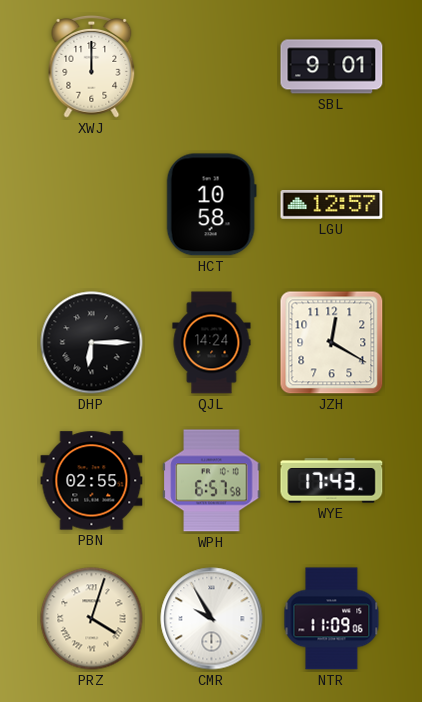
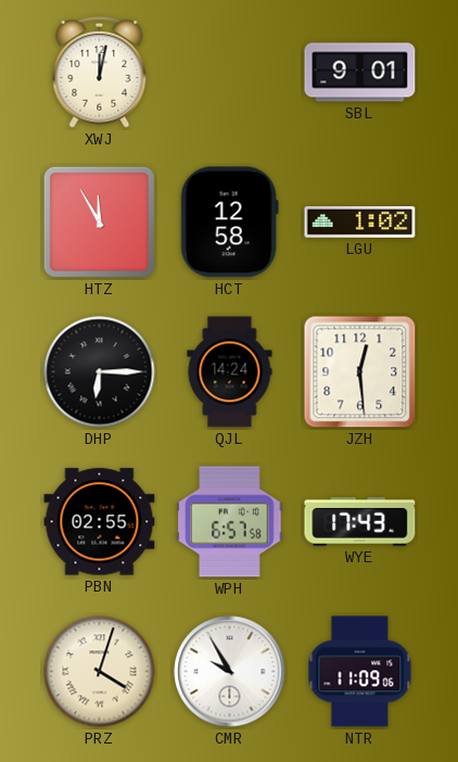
XWJ: 12:00 -> 12:02 (100, 72)
HTZ: none -> 11:55 (99, 221)
HCT: 10:58 -> 12:58 (229, 223)
LGU: 12:57 -> 1:02 (360, 223)
JZH: 12:20 -> 12:29 (360, 372)
